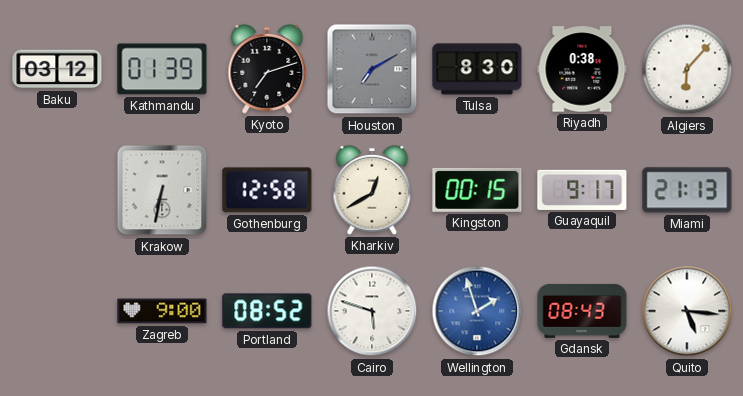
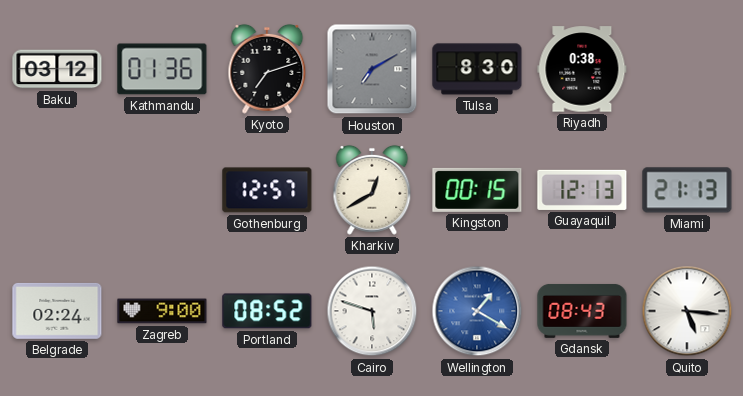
Kathmandu: 01:39 -> 01:36 (162, 69)
Algiers: 6:07 -> none (687, 69)
Krakow: 6:32 -> none (162, 190)
Gothenburg: 12:58 -> 12:57 (267, 190)
Guayaquil: 9:17 -> 12:13 (582, 190)
Belgrade: none -> 02:24 (57, 311)
Wellington: 1:57 -> 1:20 (477, 311)
